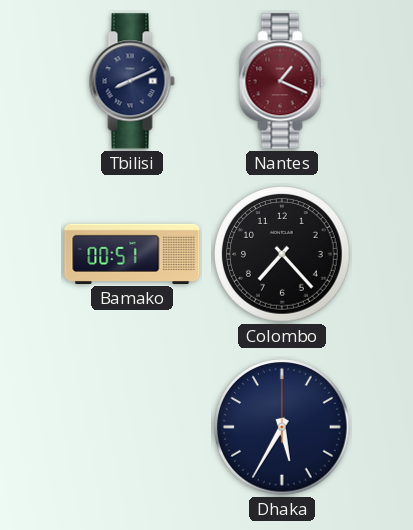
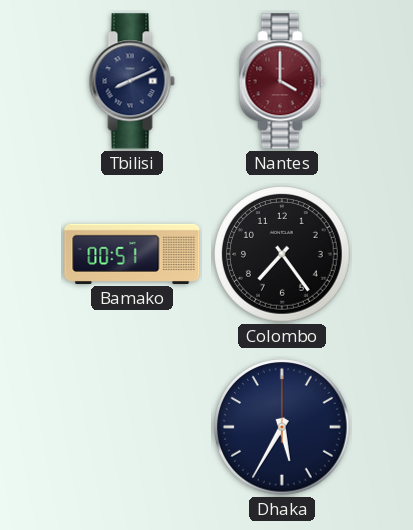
Nantes: 1:19 -> 4:00 (282, 81)
Colombo: 7:23 -> 7:24 (282, 254)
